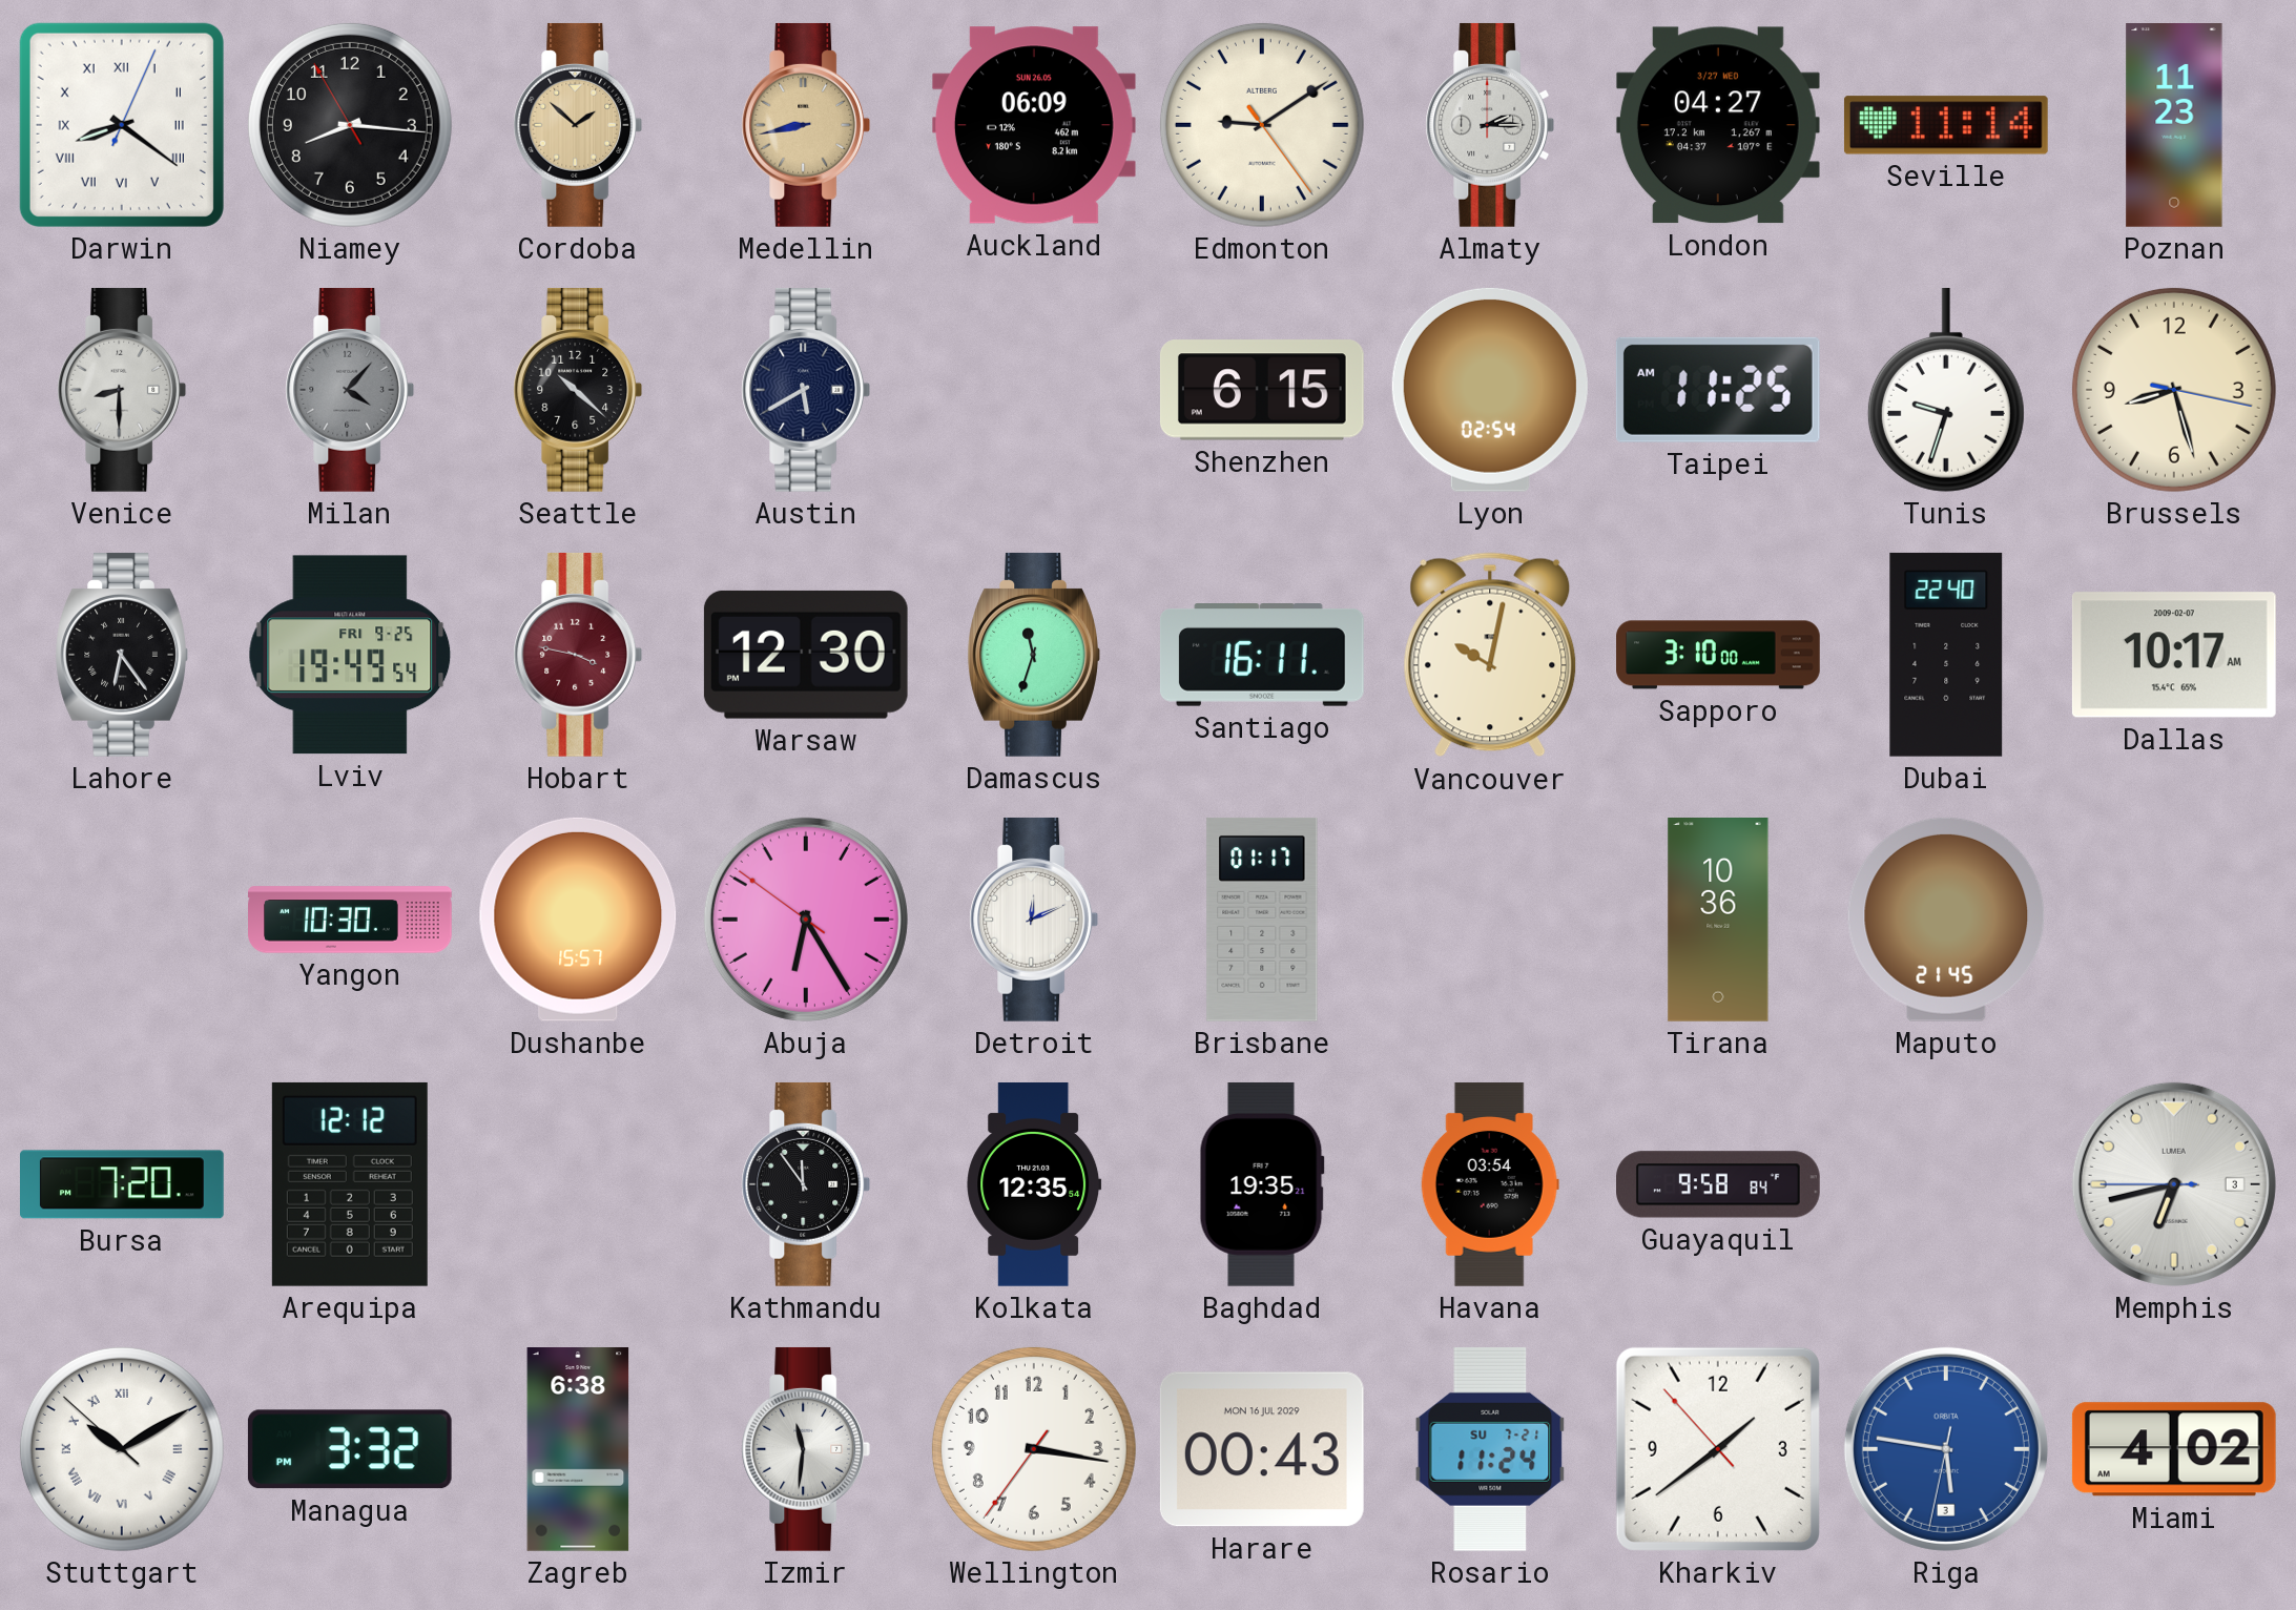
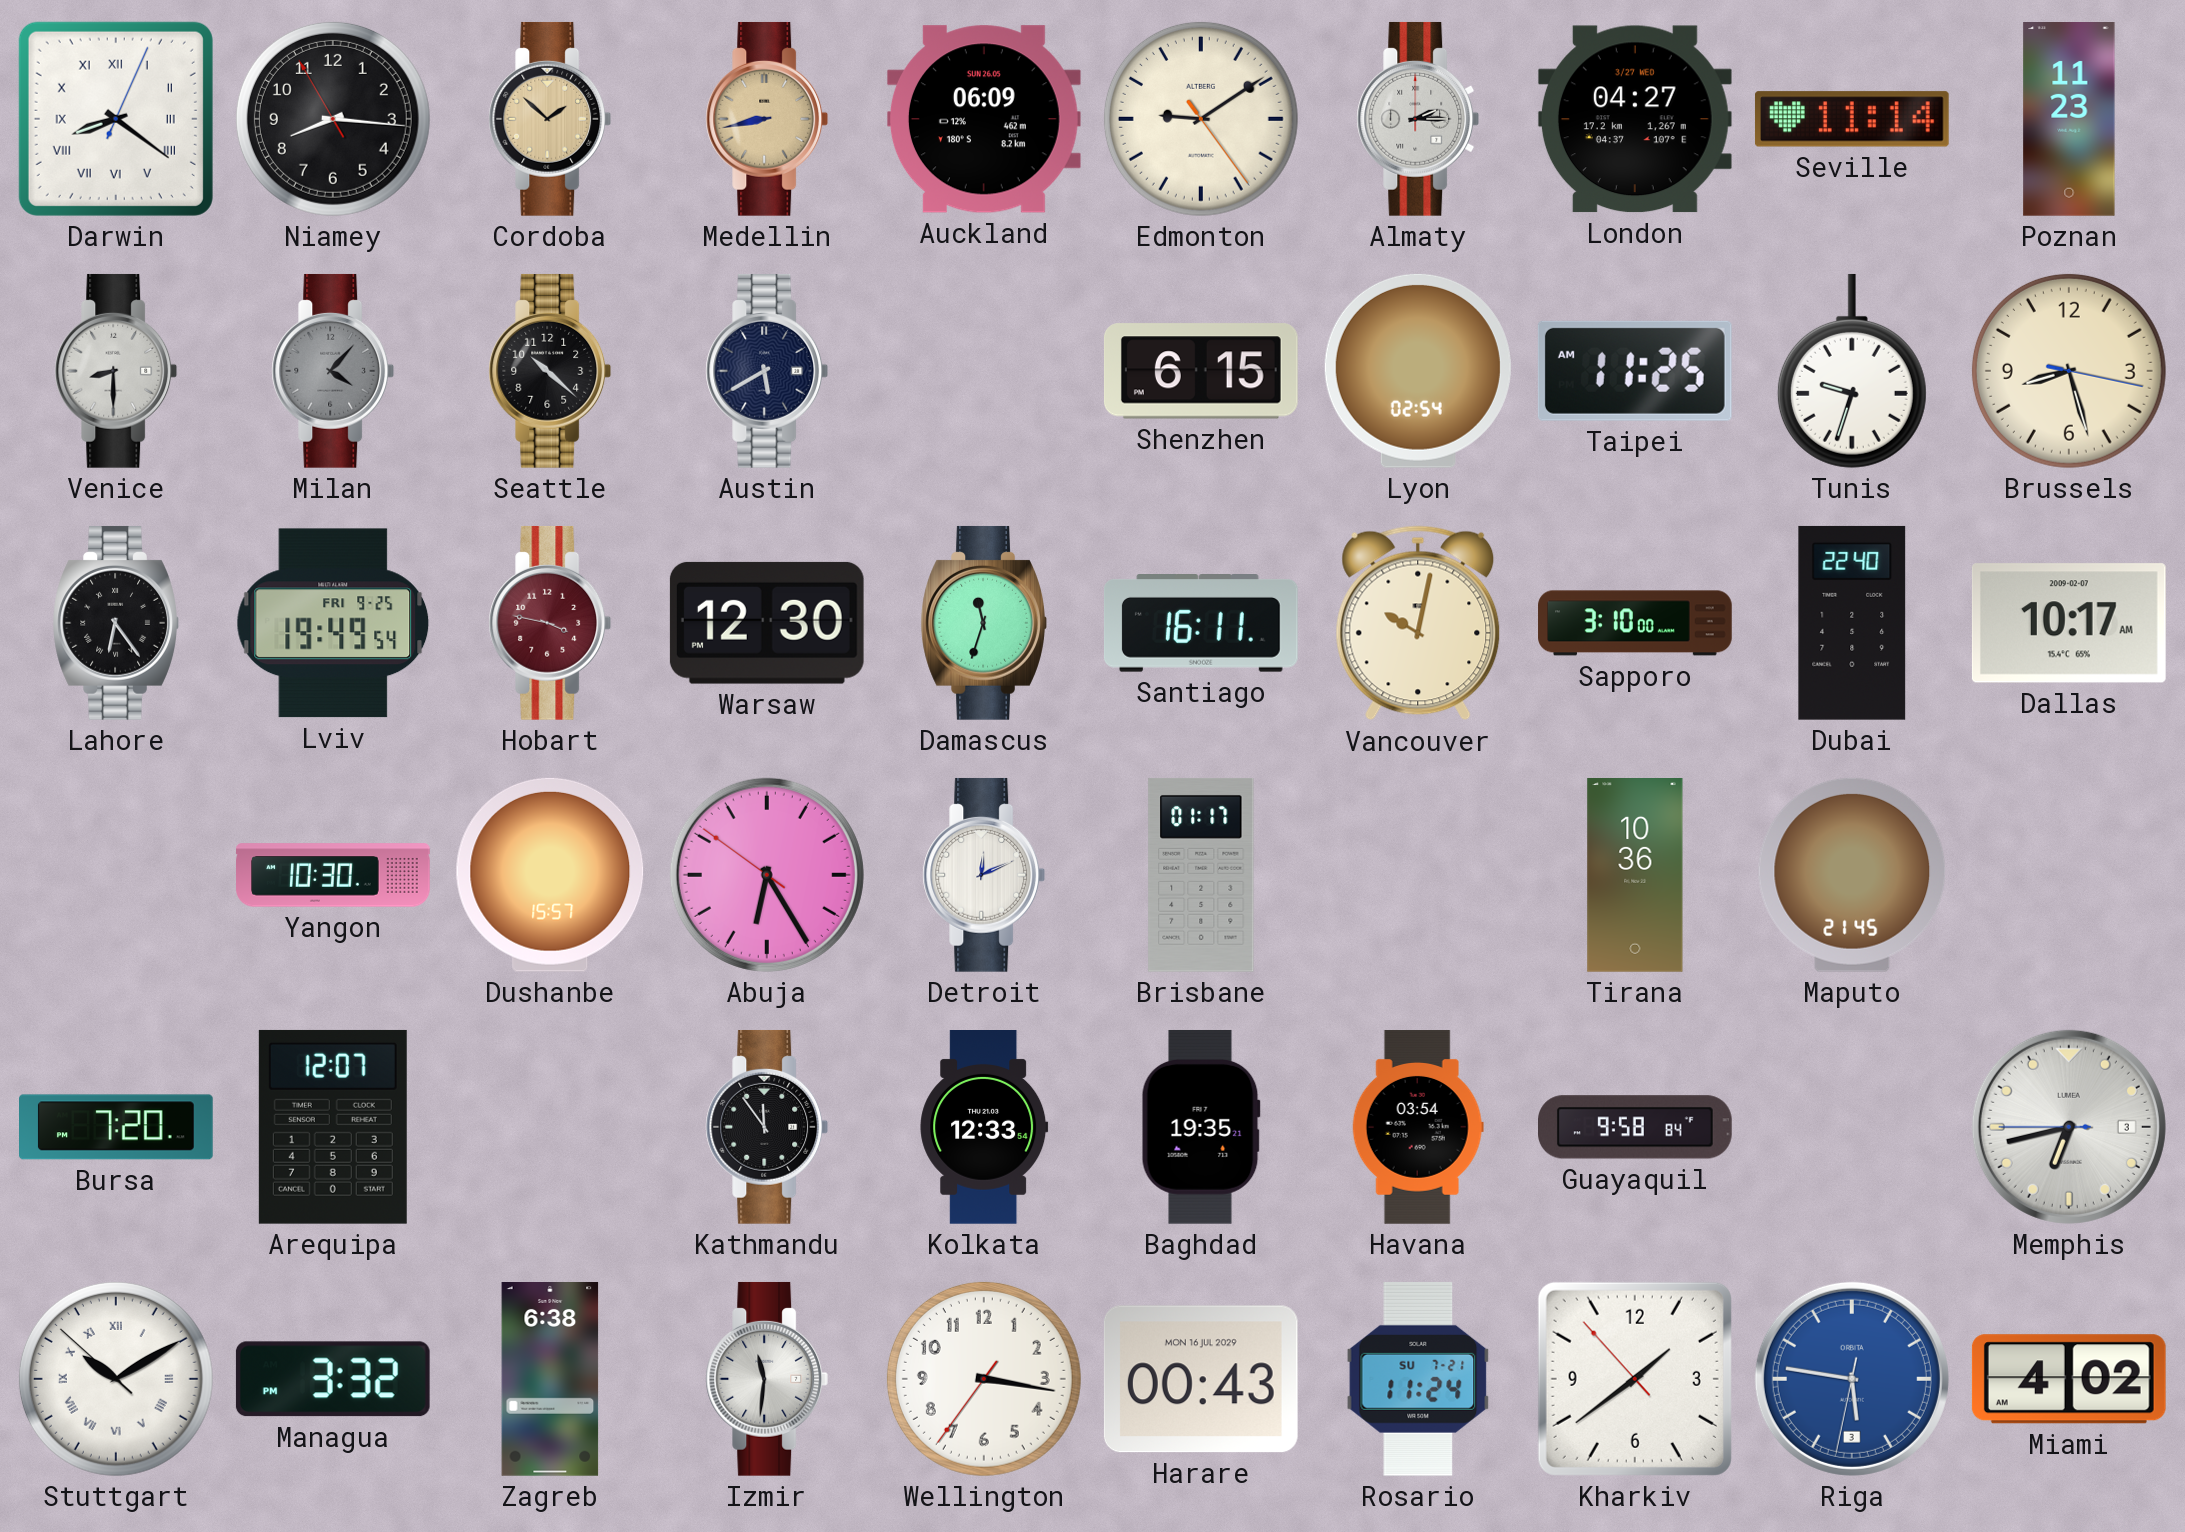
Arequipa: 12:12 -> 12:07 (333, 1127)
Kolkata: 12:35 -> 12:33 (984, 1128)
